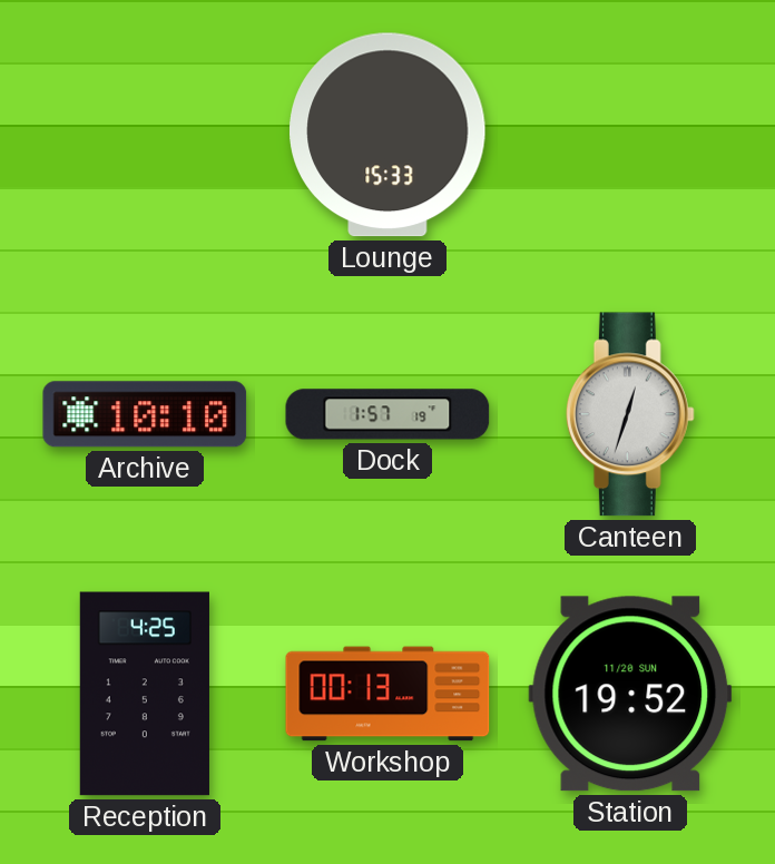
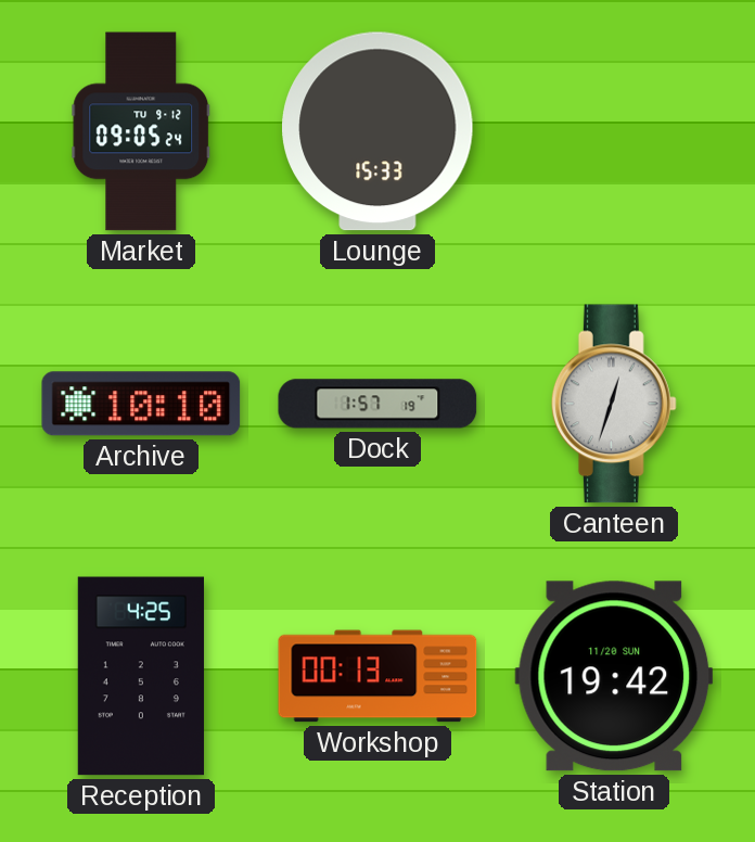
Market: none -> 09:05 (141, 131)
Station: 19:52 -> 19:42 (614, 676)
